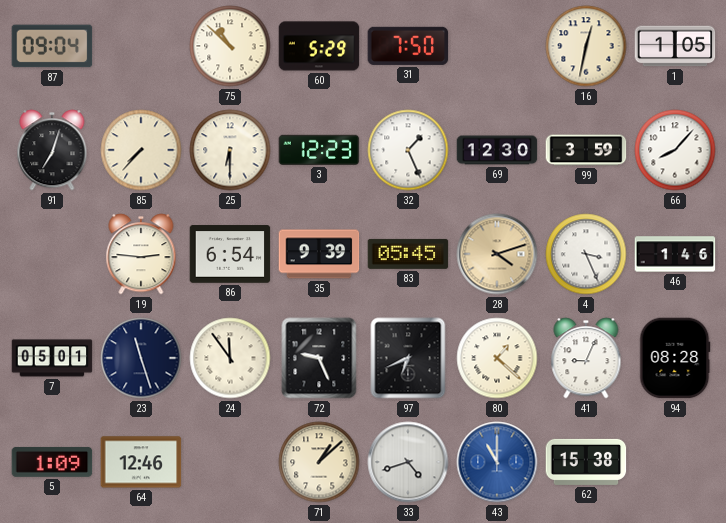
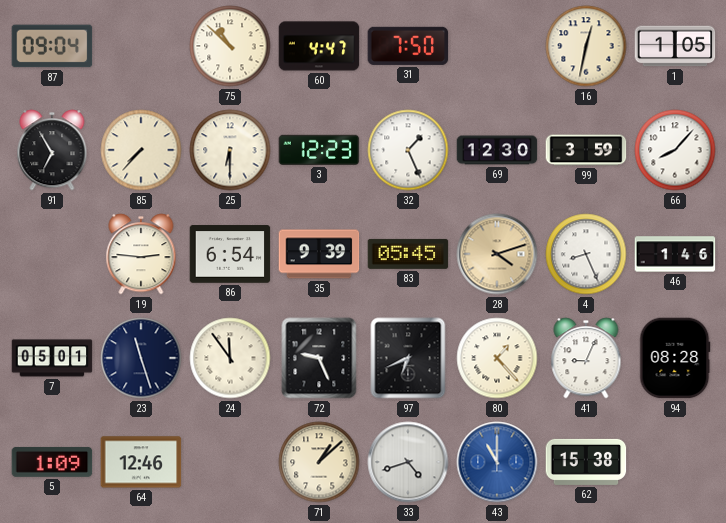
60: 5:29 -> 4:47 (319, 46)
91: 7:03 -> 6:55 (52, 150)
4: 3:26 -> 8:26 (586, 254)
80: 1:22 -> 1:23 (497, 358)
